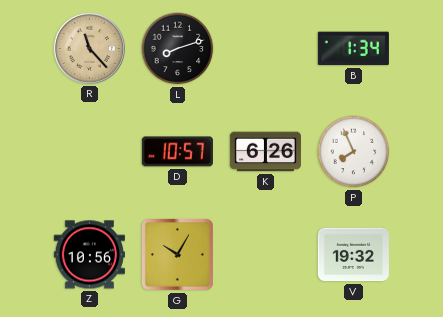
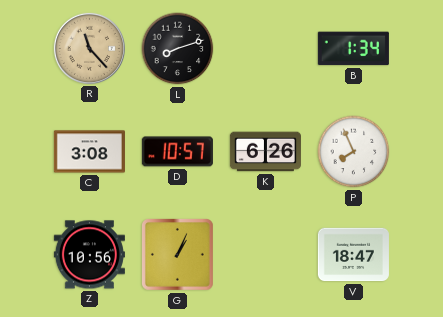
C: none -> 3:08 (89, 152)
G: 10:05 -> 1:04 (178, 255)
V: 19:32 -> 18:47 (353, 255)
